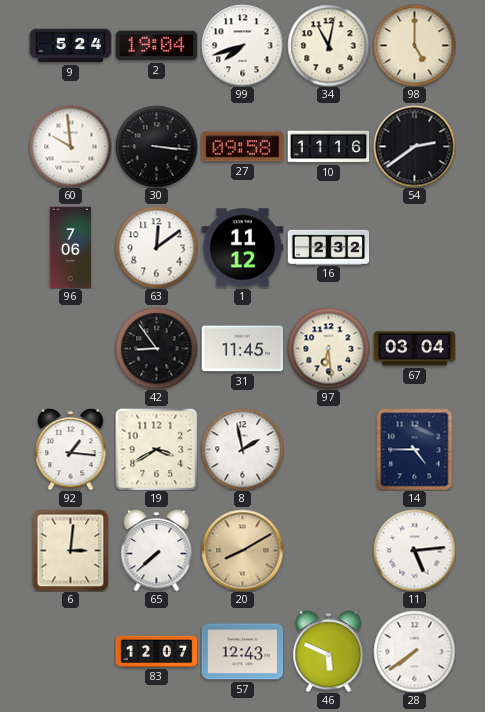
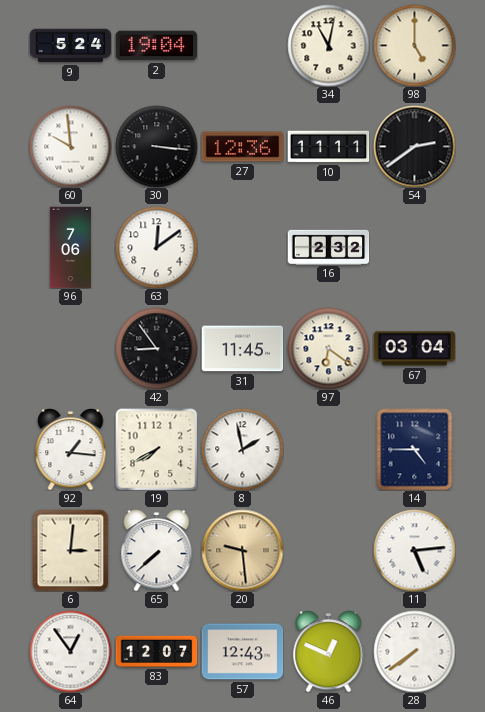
99: 7:42 -> none (242, 45)
27: 09:58 -> 12:36 (242, 147)
10: 11:16 -> 11:11 (328, 147)
1: 11:12 -> none (242, 248)
97: 6:29 -> 6:21 (328, 348)
19: 3:40 -> 7:40 (156, 449)
20: 8:10 -> 9:29 (242, 550)
64: none -> 12:54 (70, 651)
46: 5:49 -> 12:49 (329, 652)
